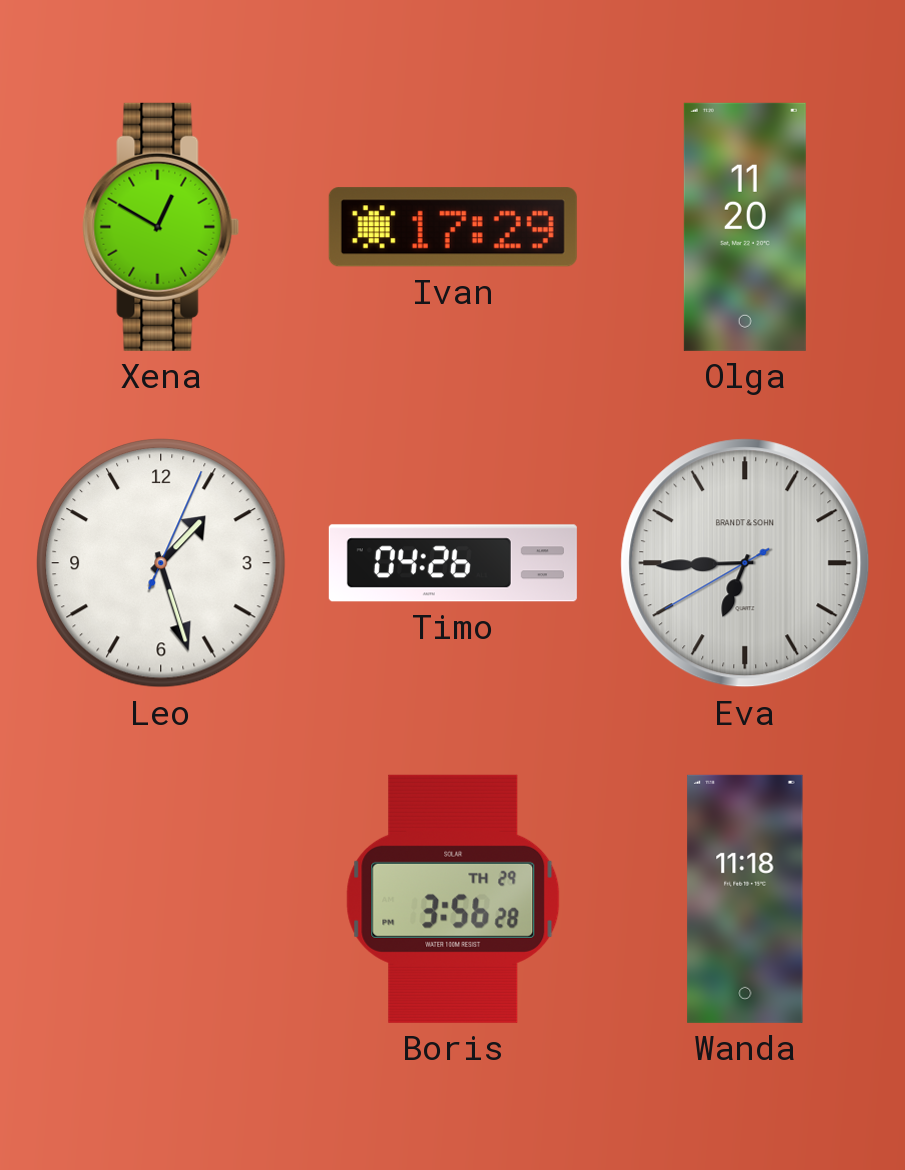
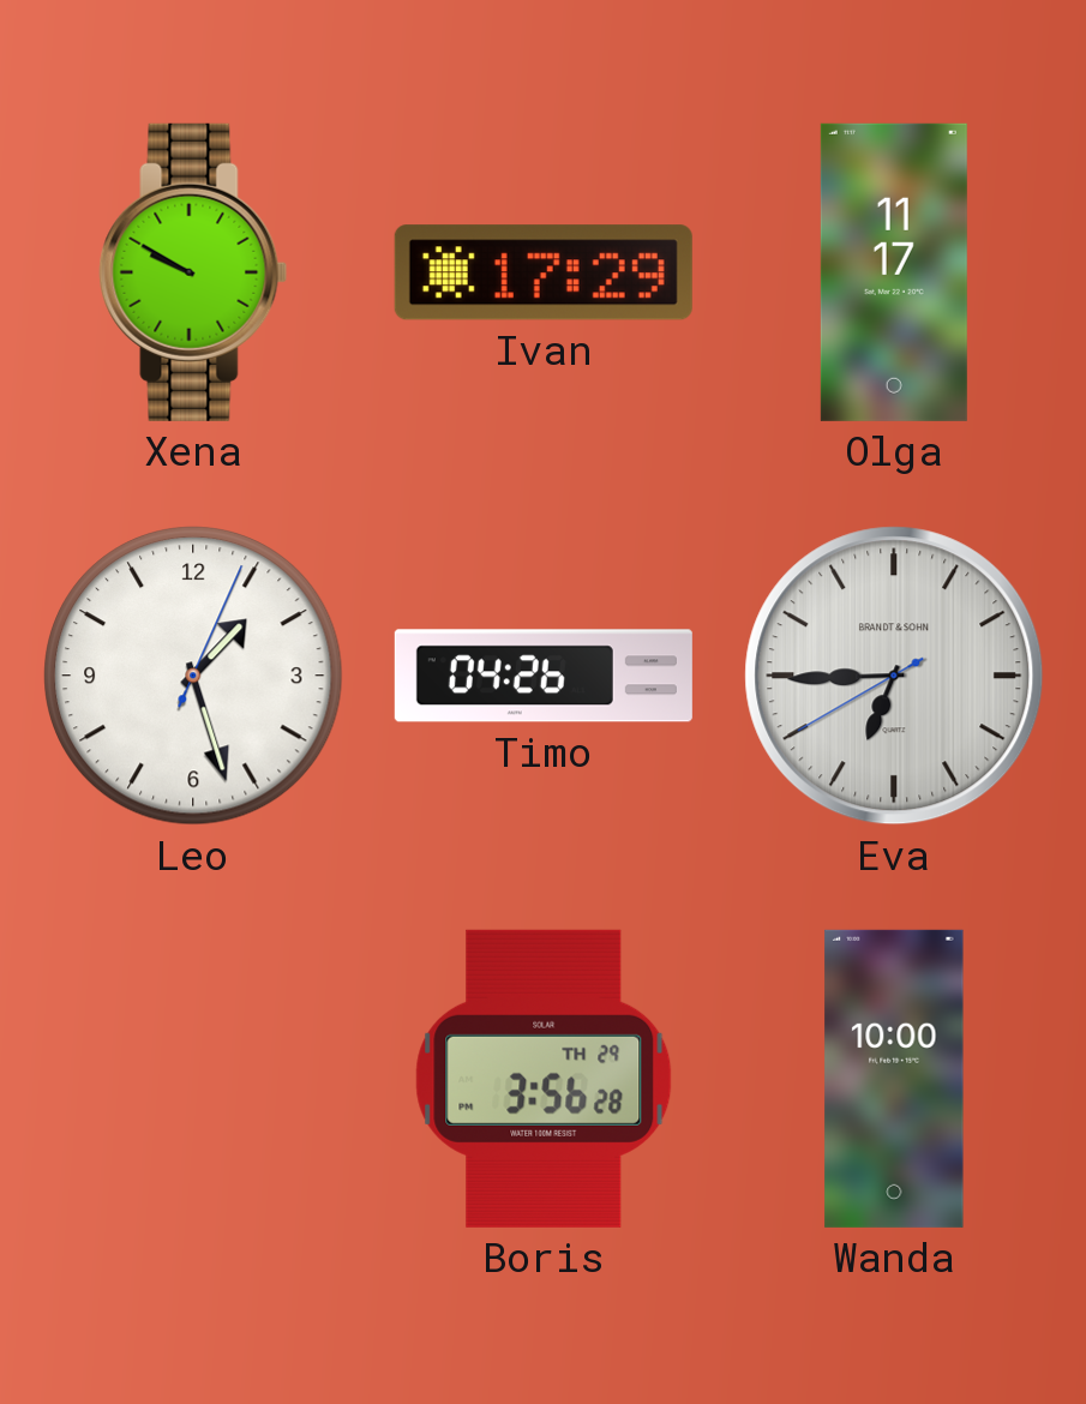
Xena: 12:50 -> 9:50 (193, 272)
Olga: 11:20 -> 11:17 (894, 272)
Wanda: 11:18 -> 10:00 (894, 1079)
